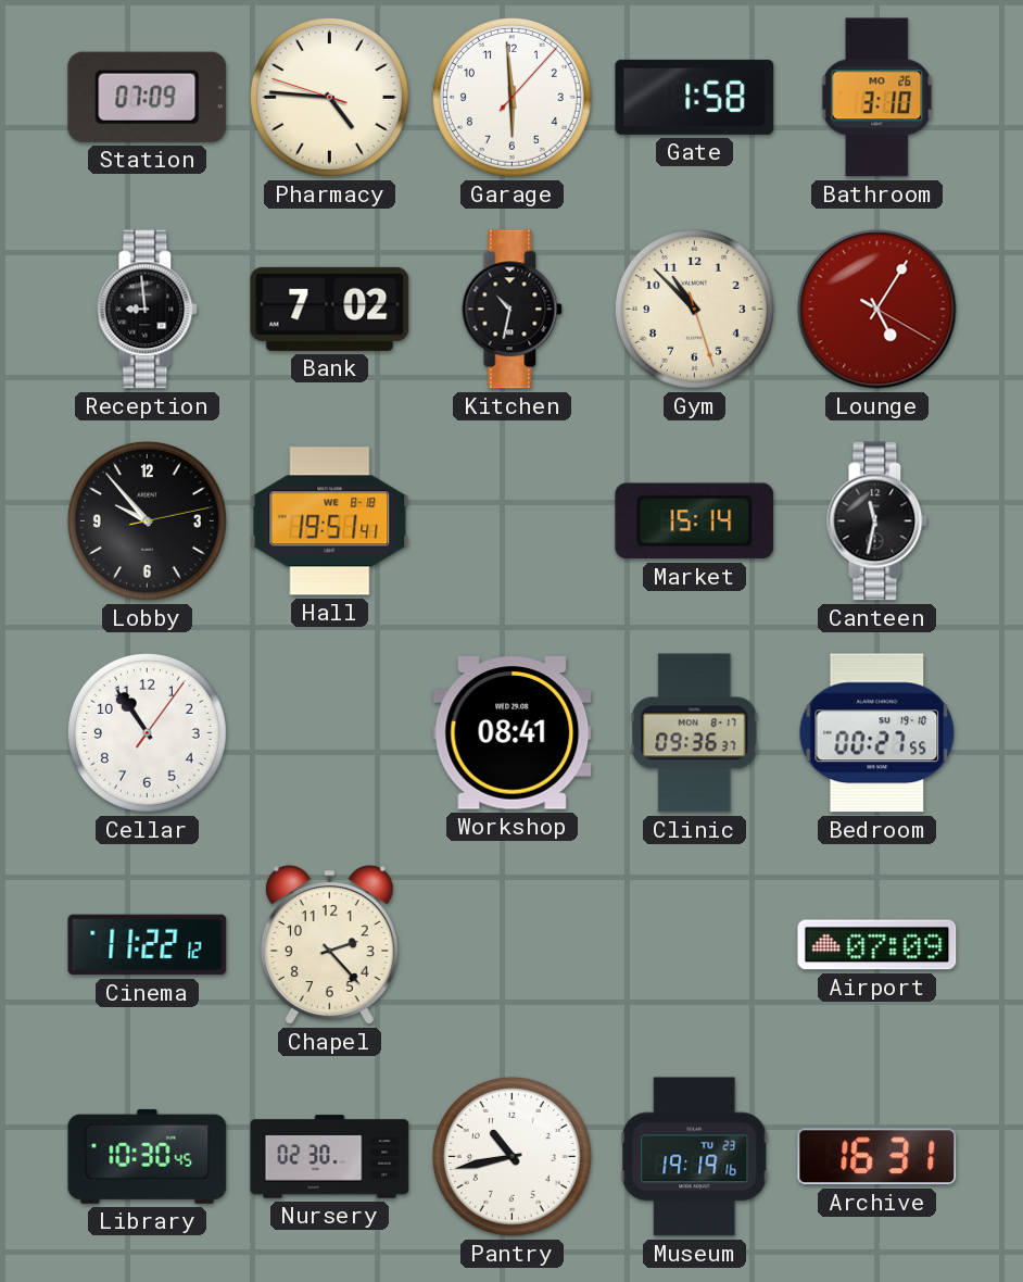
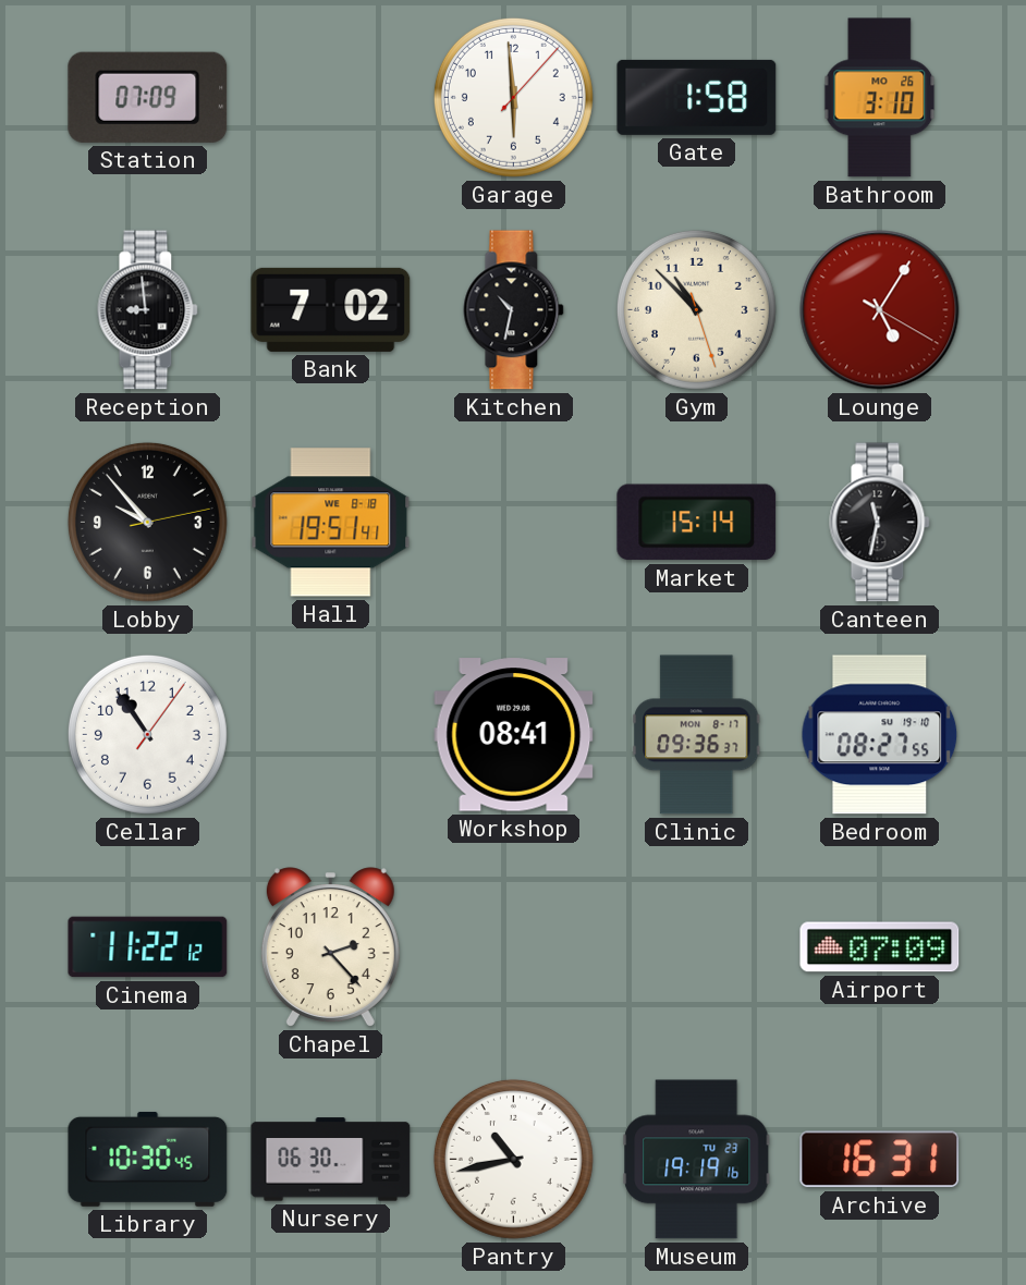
Pharmacy: 4:45 -> none (329, 97)
Bedroom: 00:27 -> 08:27 (880, 735)
Nursery: 02:30 -> 06:30 (331, 1160)
